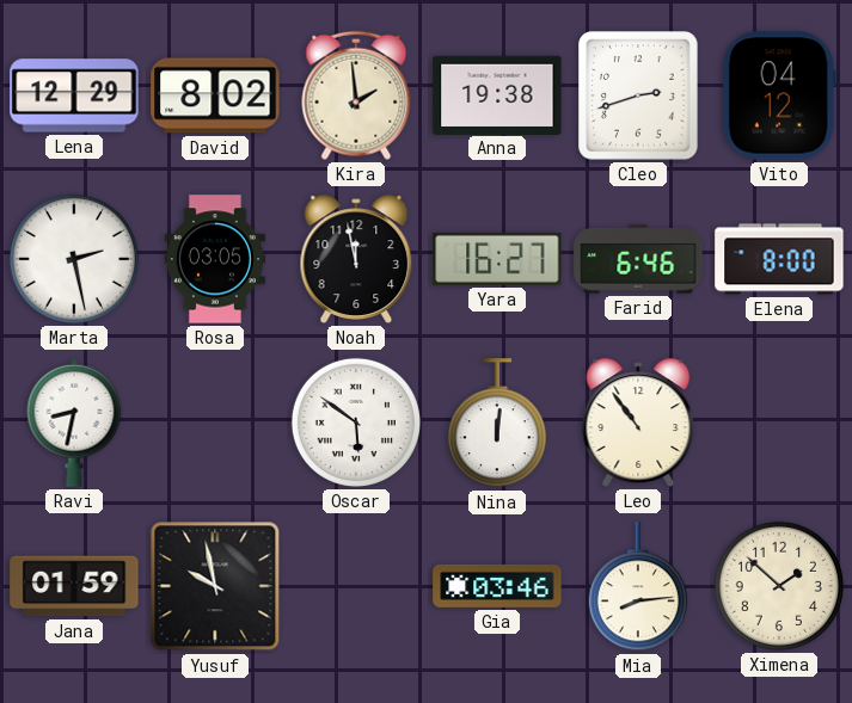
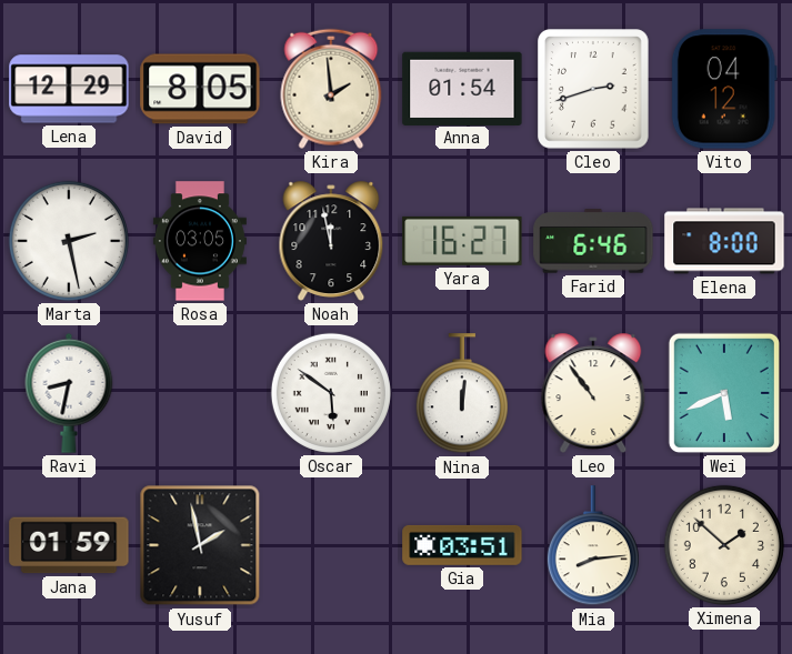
David: 8:02 -> 8:05 (200, 89)
Anna: 19:38 -> 01:54 (462, 88)
Wei: none -> 5:41 (724, 393)
Yusuf: 9:58 -> 1:58 (200, 545)
Gia: 03:46 -> 03:51 (462, 545)
